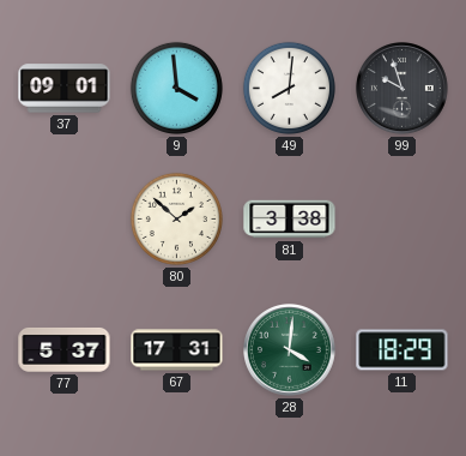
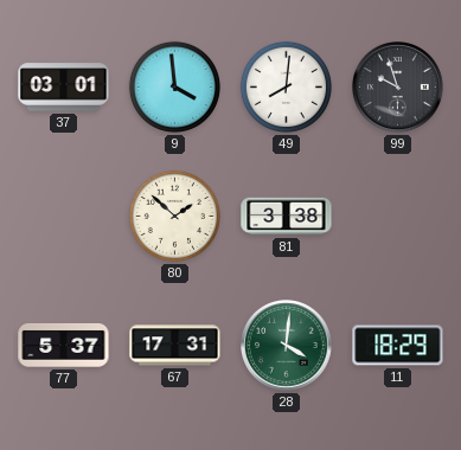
37: 09:01 -> 03:01 (64, 88)
